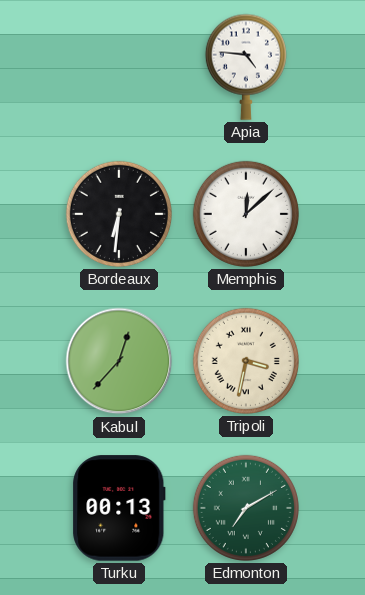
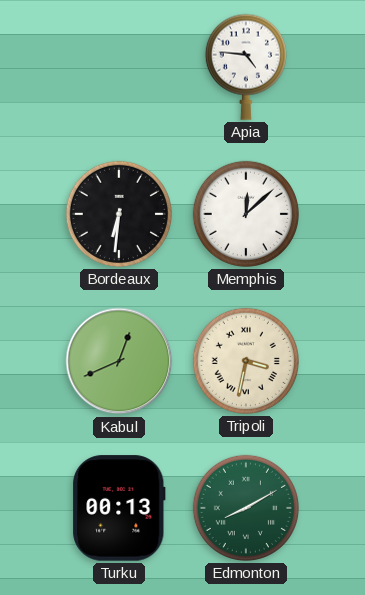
Kabul: 12:37 -> 12:41 (119, 361)
Edmonton: 7:10 -> 8:10 (246, 508)
